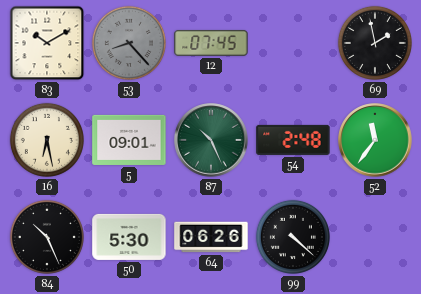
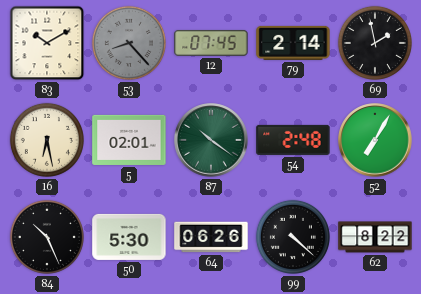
79: none -> 2:14 (293, 43)
5: 09:01 -> 02:01 (129, 140)
87: 10:26 -> 10:21 (211, 140)
52: 11:36 -> 7:05 (375, 140)
62: none -> 8:22 (375, 237)
